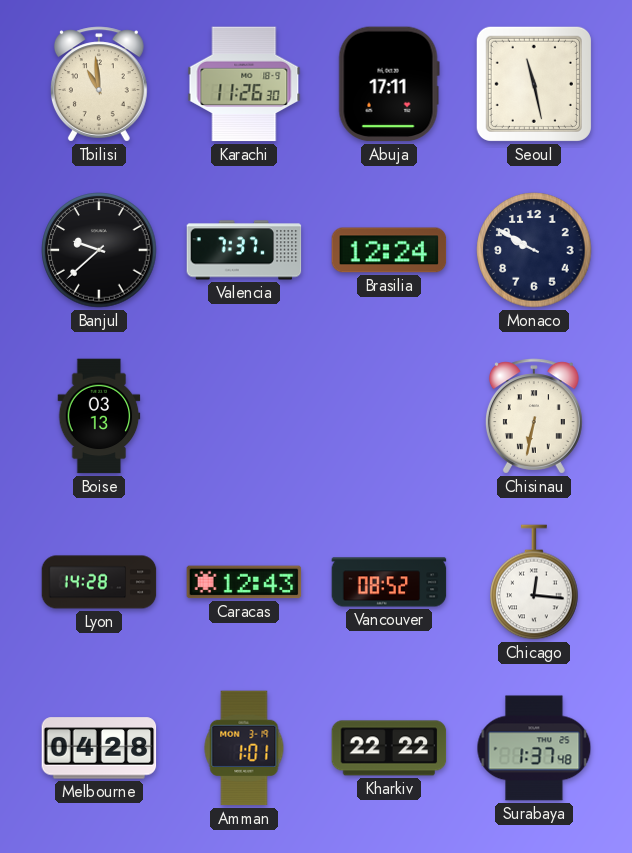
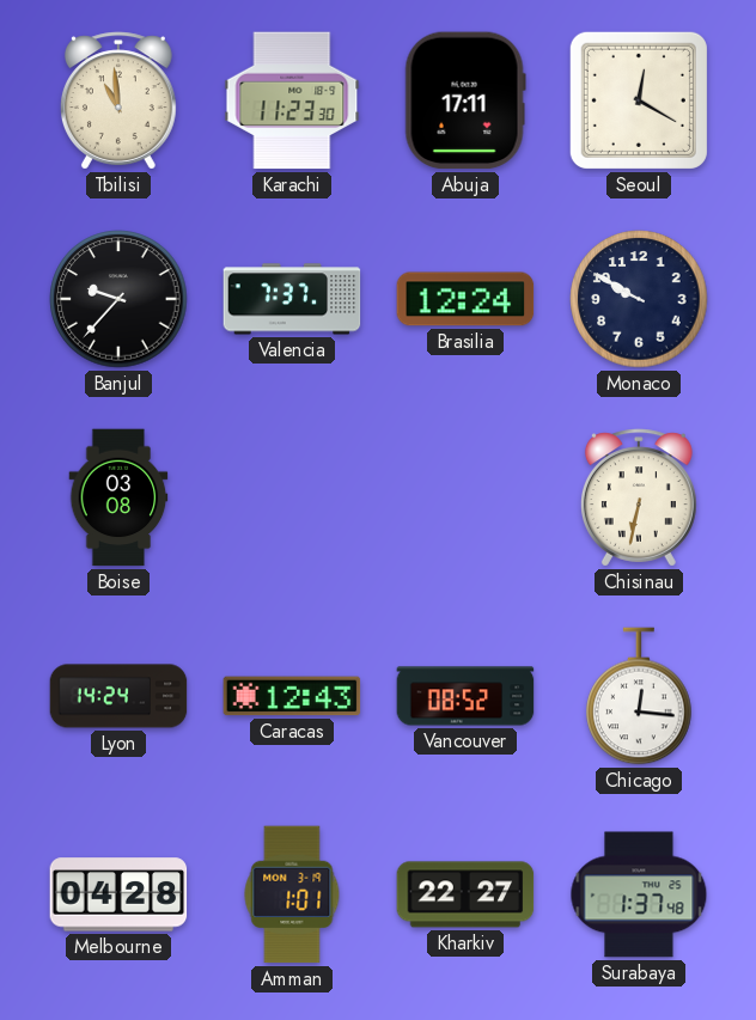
Karachi: 11:26 -> 11:23 (292, 100)
Seoul: 11:28 -> 12:20 (639, 100)
Banjul: 9:38 -> 9:37 (118, 299)
Boise: 03:13 -> 03:08 (118, 497)
Lyon: 14:28 -> 14:24 (118, 696)
Kharkiv: 22:22 -> 22:27 (465, 894)
